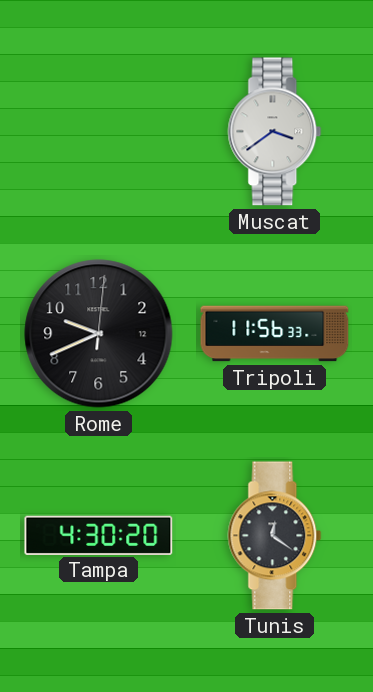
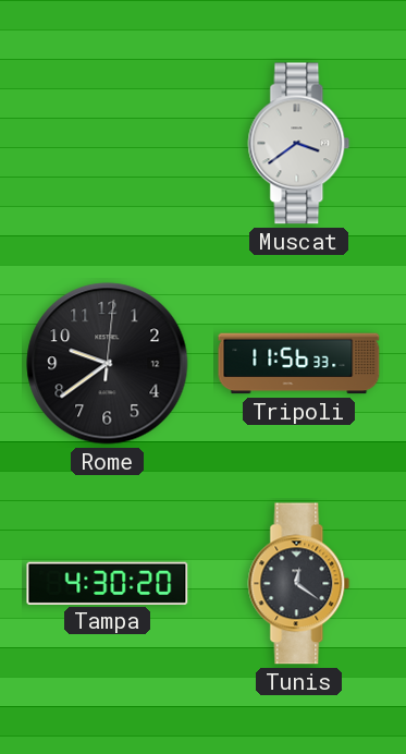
Rome: 9:41 -> 9:39 (108, 364)
